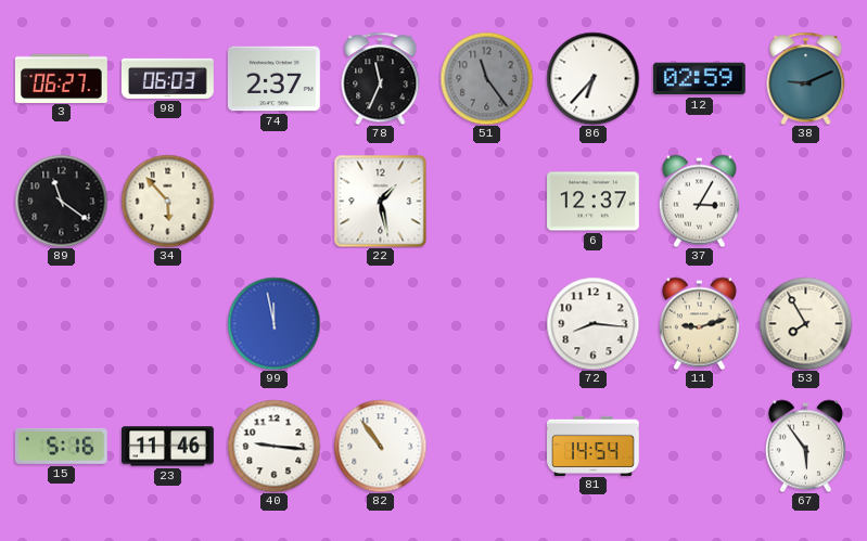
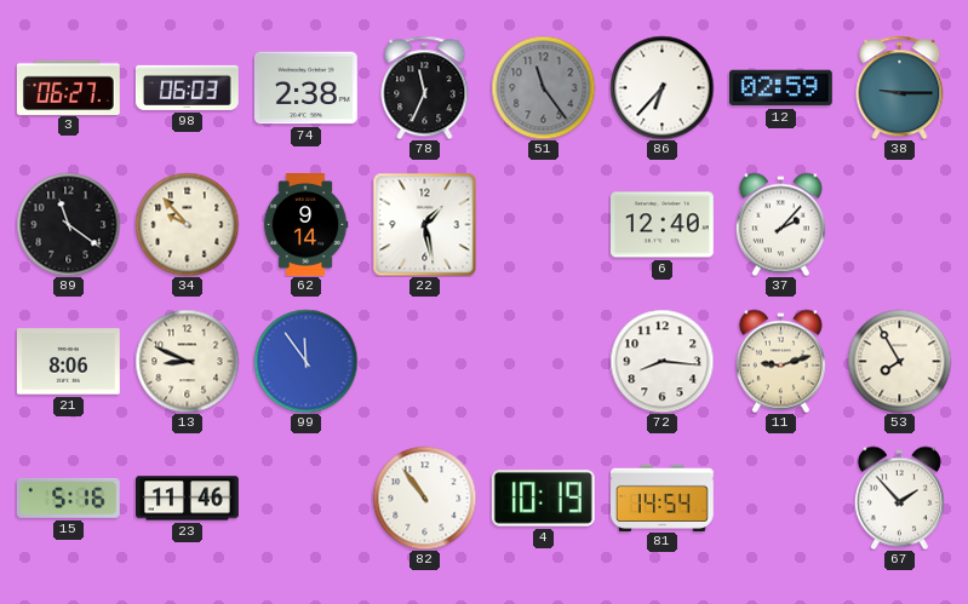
74: 2:37 -> 2:38 (307, 88)
38: 9:11 -> 9:15 (900, 87)
34: 5:53 -> 9:53 (187, 224)
62: none -> 9:14 (305, 225)
6: 12:37 -> 12:40 (663, 225)
37: 3:05 -> 2:07 (780, 224)
21: none -> 8:06 (68, 362)
13: none -> 8:49 (187, 361)
99: 11:58 -> 11:54 (305, 361)
40: 9:16 -> none (273, 446)
4: none -> 10:19 (543, 499)
67: 5:54 -> 1:53 (899, 497)
